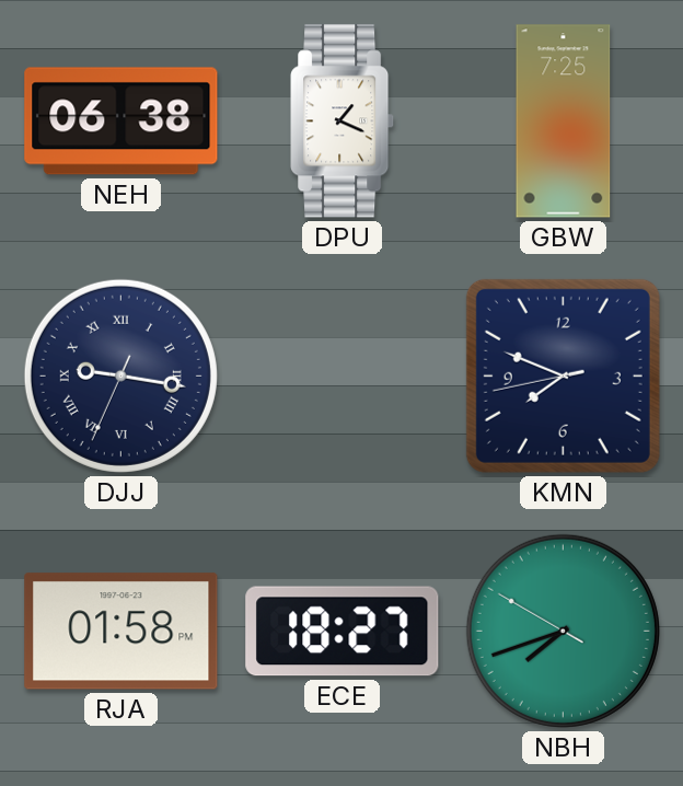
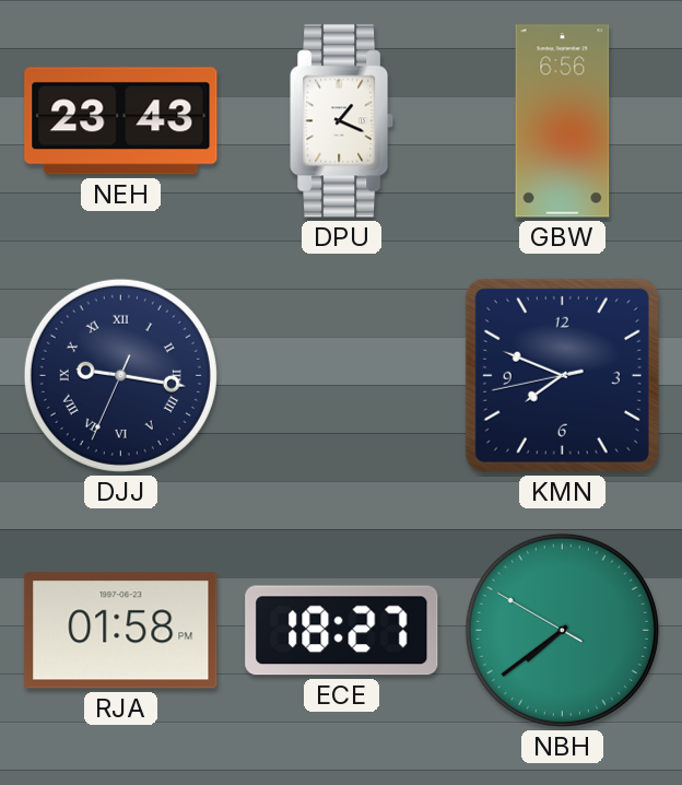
NEH: 06:38 -> 23:43 (121, 121)
GBW: 7:25 -> 6:56 (563, 121)
NBH: 7:41 -> 7:38 (562, 630)
